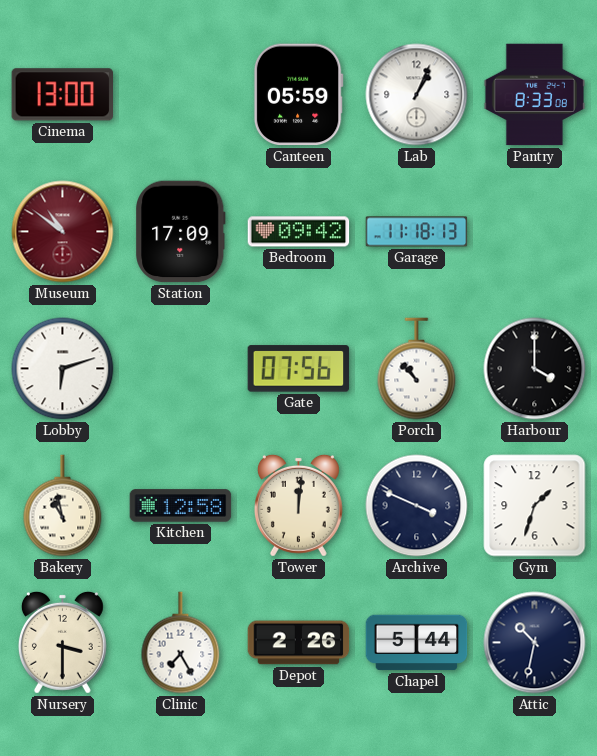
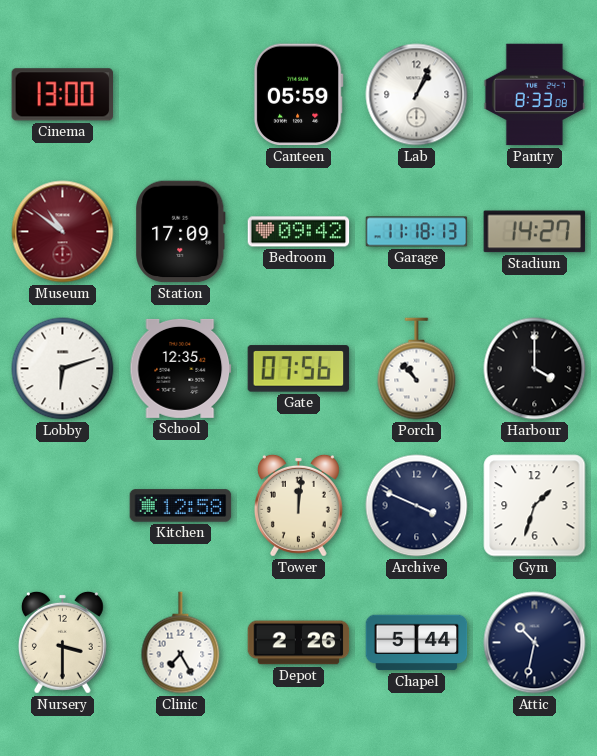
Stadium: none -> 14:27 (535, 232)
School: none -> 12:35 (181, 368)
Bakery: 10:58 -> none (63, 506)
